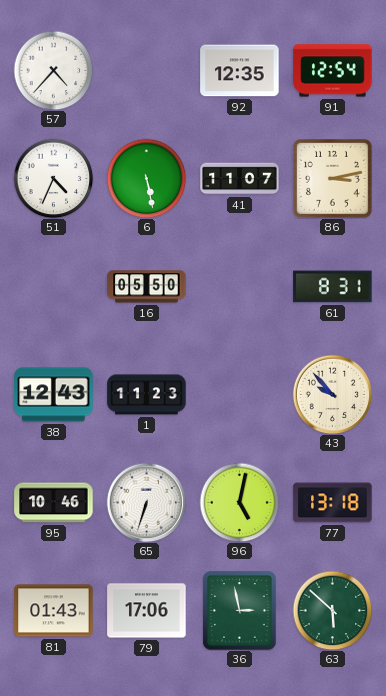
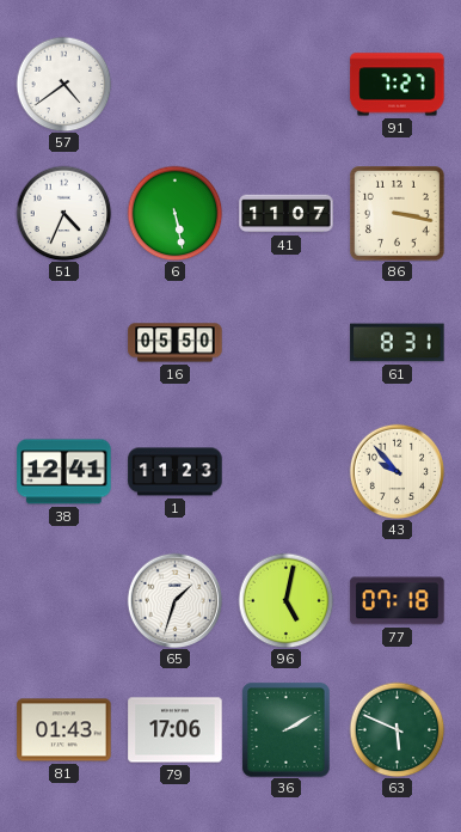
57: 4:37 -> 4:39 (63, 84)
92: 12:35 -> none (240, 71)
91: 12:54 -> 7:27 (398, 85)
86: 3:13 -> 3:17 (398, 214)
38: 12:43 -> 12:41 (64, 472)
95: 10:46 -> none (54, 503)
65: 6:33 -> 1:33 (174, 600)
77: 13:18 -> 07:18 (398, 601)
36: 2:58 -> 2:10 (287, 730)
63: 5:52 -> 5:49 (397, 729)
